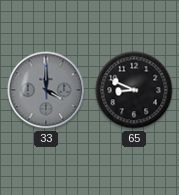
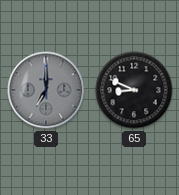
33: 4:00 -> 7:00 (46, 90)
